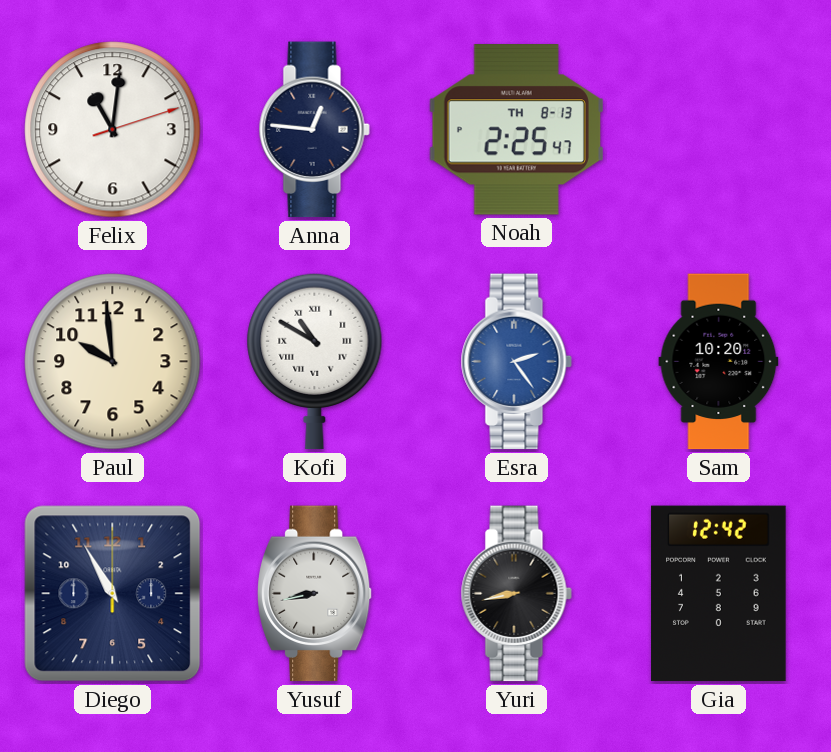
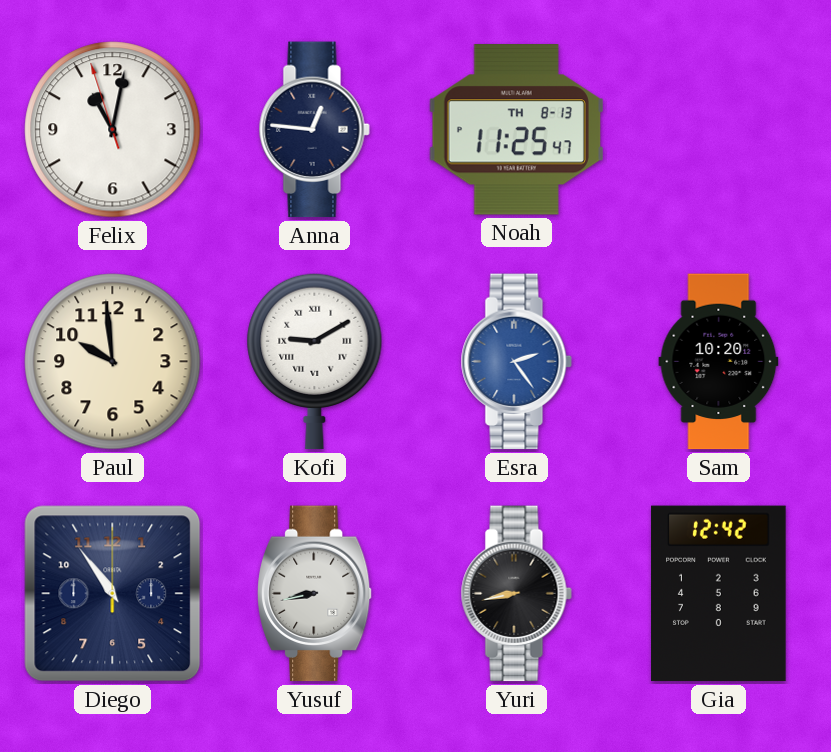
Felix: 11:01:12 -> 11:01:57 (113, 130)
Noah: 2:25 -> 11:25 (516, 130)
Kofi: 10:50 -> 9:10 (315, 361)
Diego: 10:55 -> 10:54 (113, 594)
